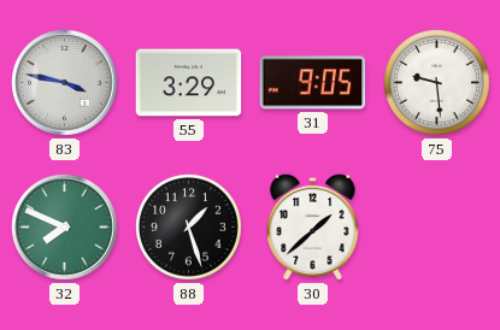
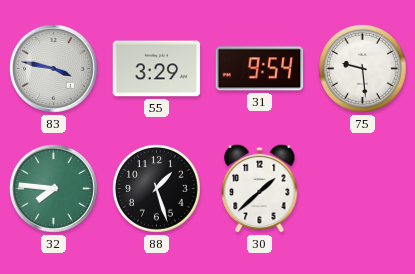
31: 9:05 -> 9:54 (260, 69)
32: 7:49 -> 7:46 (54, 189)
